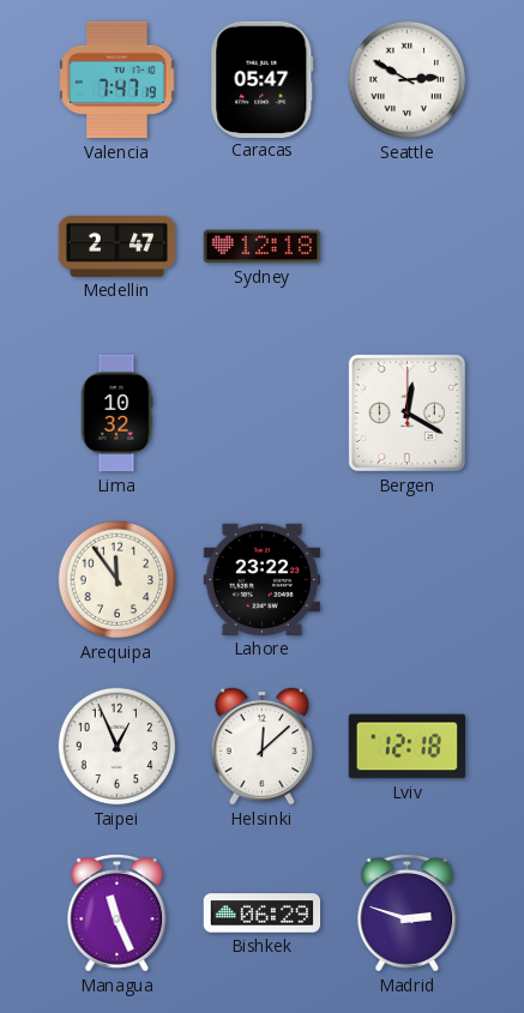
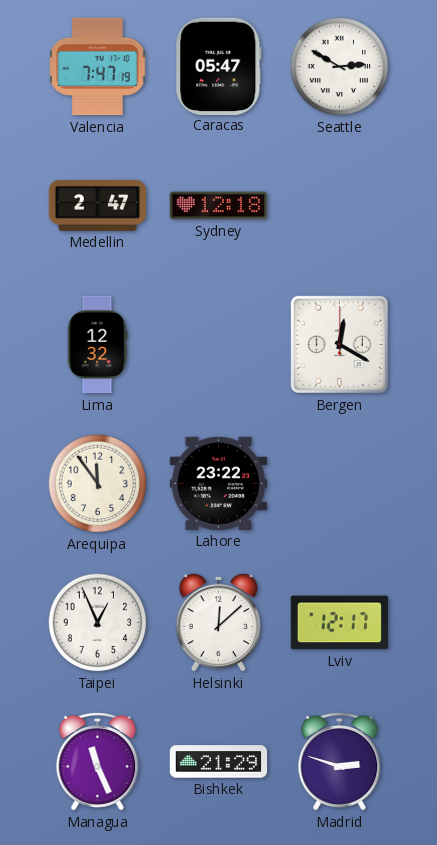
Lima: 10:32 -> 12:32 (97, 345)
Lviv: 12:18 -> 12:17 (340, 623)
Bishkek: 06:29 -> 21:29 (219, 762)
